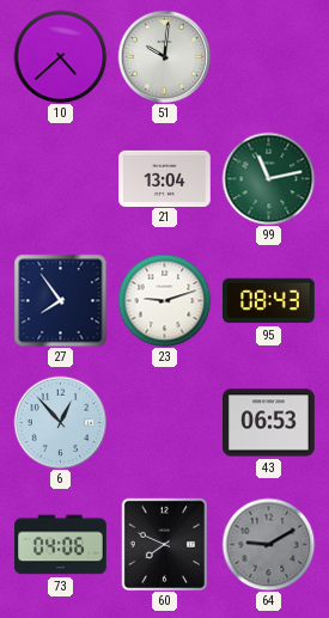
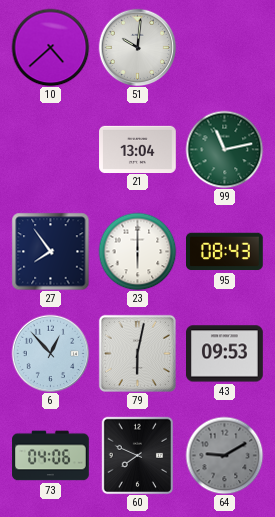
23: 9:12 -> 6:00 (137, 251)
79: none -> 6:02 (137, 353)
43: 06:53 -> 09:53 (225, 354)
